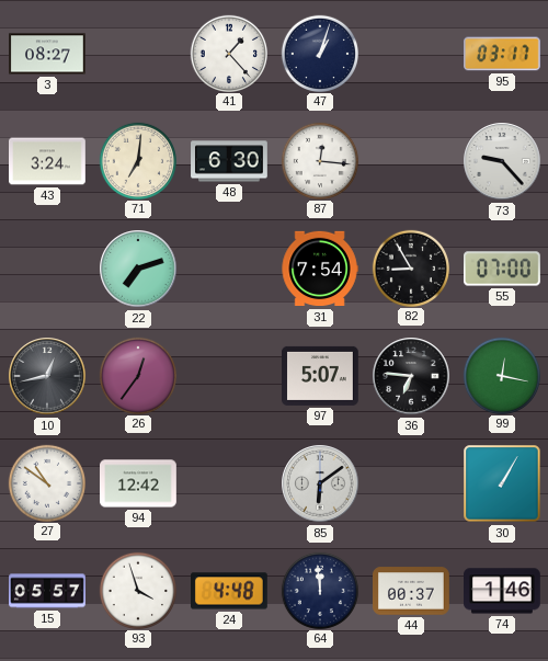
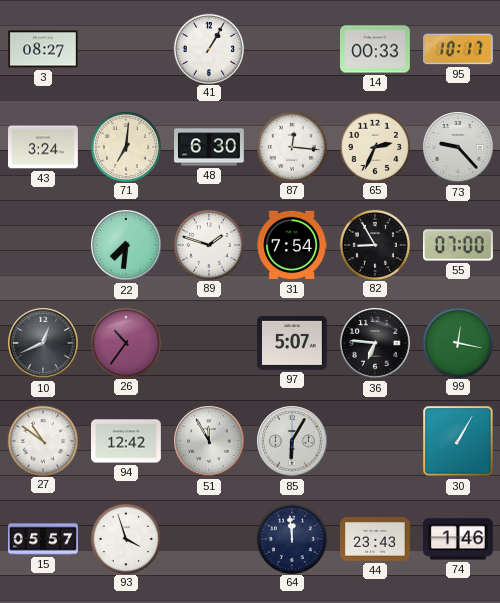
41: 1:23 -> 1:05 (208, 48)
47: 1:03 -> none (319, 53)
14: none -> 00:33 (375, 49)
95: 03:17 -> 10:17 (459, 49)
65: none -> 2:34 (374, 146)
22: 7:12 -> 7:31 (126, 245)
89: none -> 1:48 (208, 244)
10: 12:43 -> 12:41 (43, 343)
26: 12:36 -> 10:36 (125, 342)
51: none -> 11:55 (209, 441)
85: 6:09 -> 6:05 (292, 441)
24: 4:48 -> none (230, 591)
44: 00:37 -> 23:43 (376, 539)
